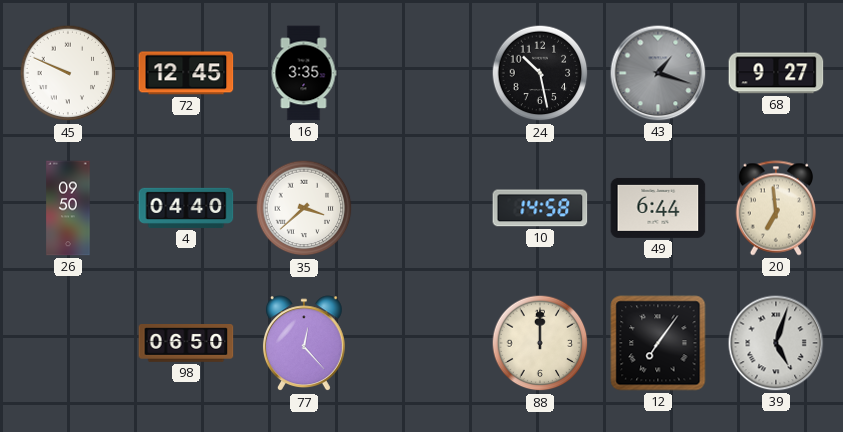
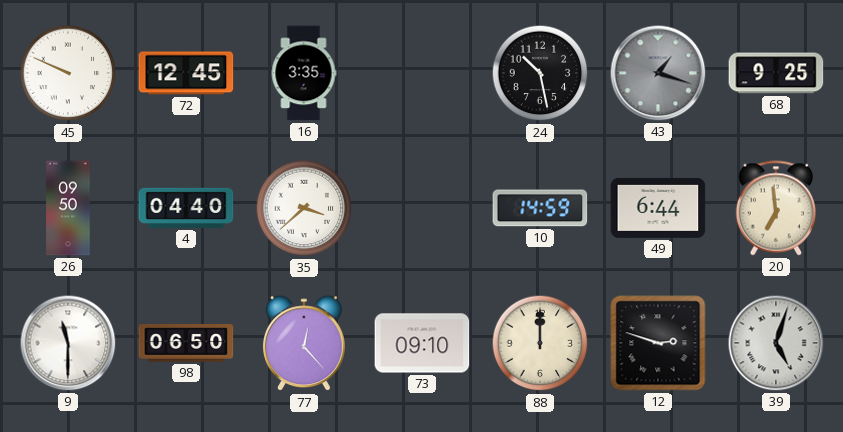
68: 9:27 -> 9:25 (776, 73)
10: 14:58 -> 14:59 (540, 208)
9: none -> 11:30 (68, 343)
73: none -> 09:10 (422, 343)
12: 7:06 -> 2:48 (658, 343)
